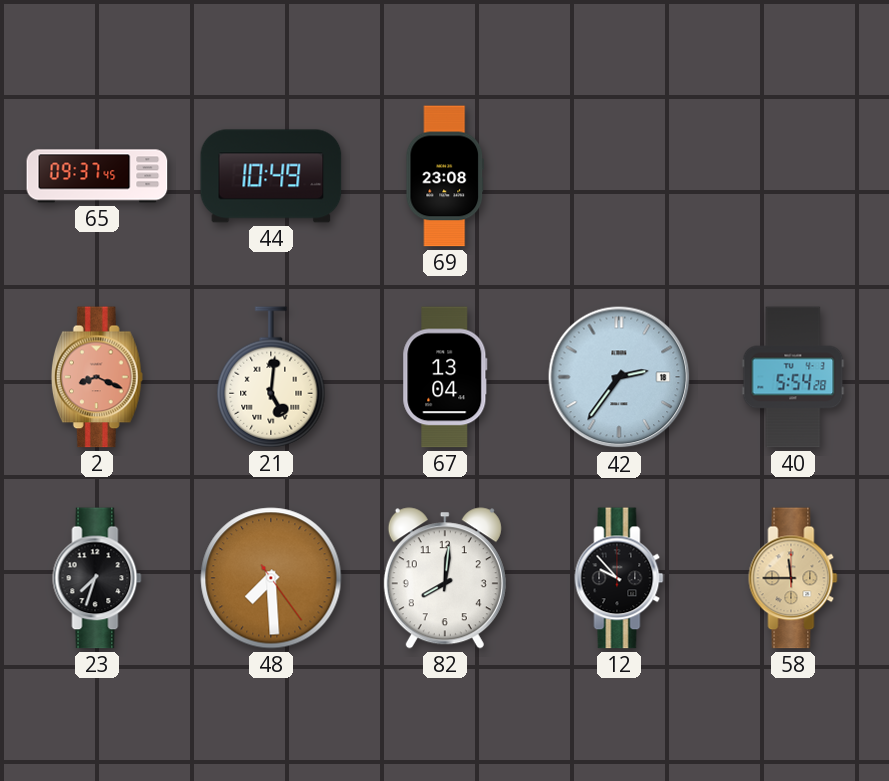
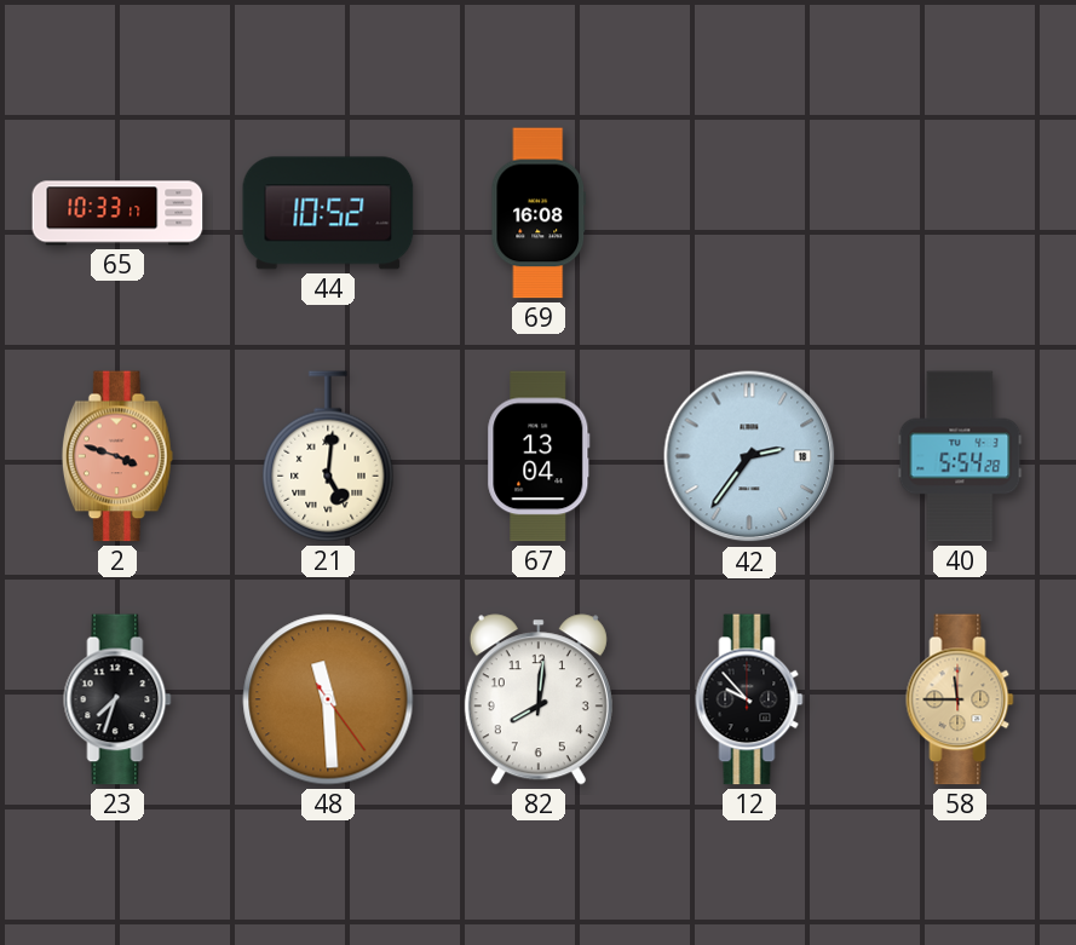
65: 09:37 -> 10:33 (117, 213)
44: 10:49 -> 10:52 (328, 213)
69: 23:08 -> 16:08 (539, 213)
2: 8:19 -> 3:48 (117, 456)
48: 7:29 -> 11:29 (328, 699)
